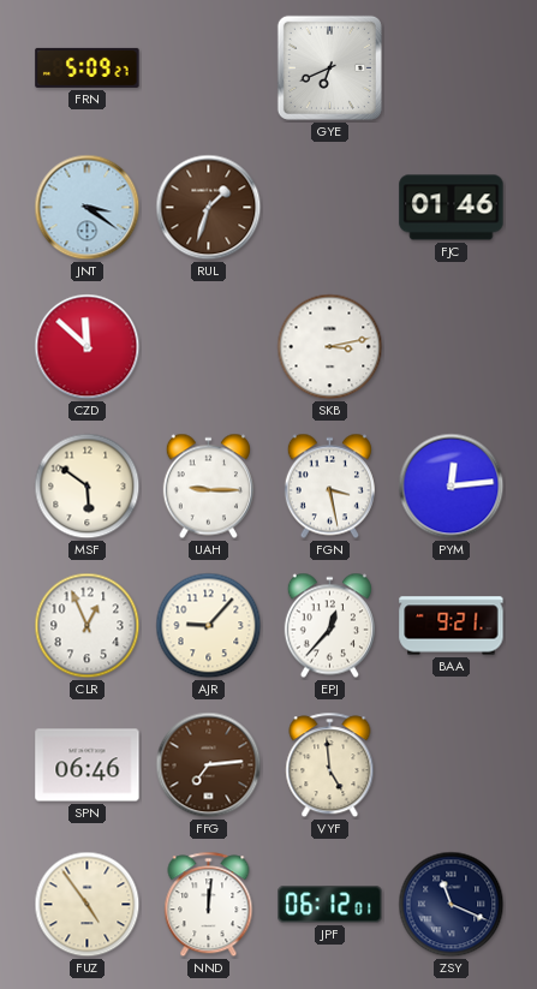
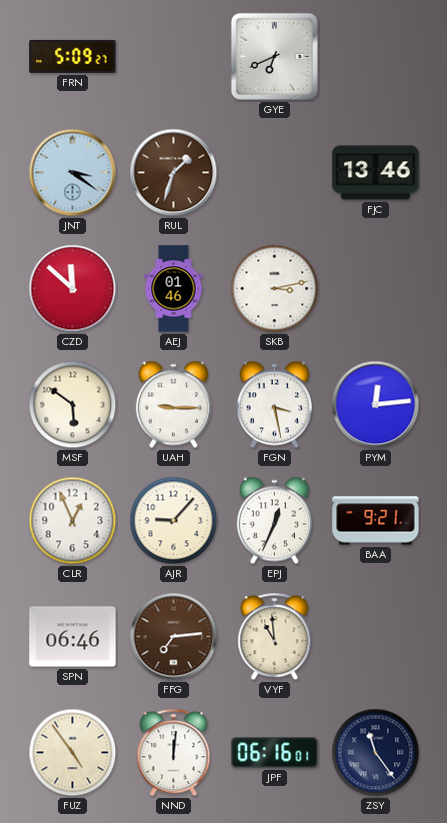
FJC: 01:46 -> 13:46 (376, 173)
AEJ: none -> 01:46 (174, 289)
EPJ: 12:37 -> 12:34 (274, 521)
VYF: 4:59 -> 10:59 (275, 637)
JPF: 06:12 -> 06:16 (275, 753)
ZSY: 11:19 -> 11:24 (376, 753)
